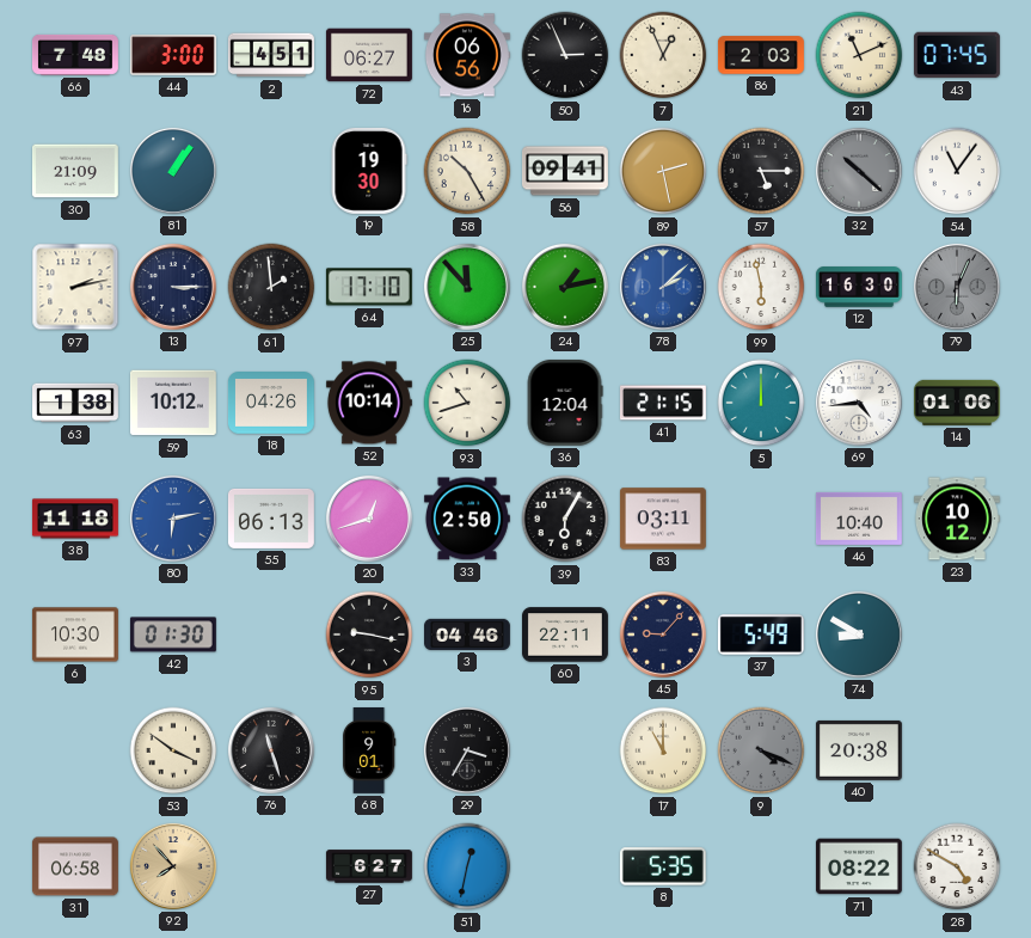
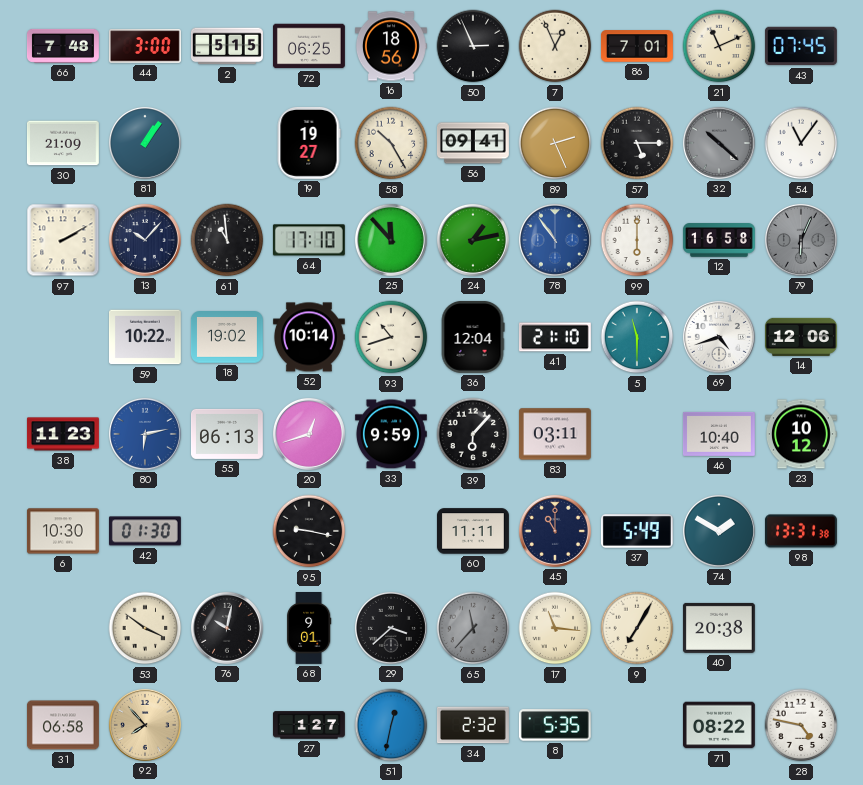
2: 4:51 -> 5:15 (227, 46)
72: 06:27 -> 06:25 (309, 46)
16: 06:56 -> 18:56 (391, 46)
86: 2:03 -> 7:01 (637, 46)
19: 19:30 -> 19:27 (309, 143)
89: 2:28 -> 2:26 (555, 143)
97: 2:13 -> 2:10 (63, 240)
13: 3:15 -> 10:07 (145, 240)
61: 1:59 -> 10:59 (227, 240)
78: 2:08 -> 10:54 (555, 240)
99: 5:58 -> 6:00 (637, 240)
12: 16:30 -> 16:58 (719, 240)
63: 1:38 -> none (76, 403)
59: 10:12 -> 10:22 (145, 337)
18: 04:26 -> 19:02 (227, 338)
41: 21:15 -> 21:10 (555, 337)
5: 12:00 -> 11:30 (637, 337)
69: 4:44 -> 4:42 (719, 337)
14: 01:06 -> 12:06 (801, 337)
38: 11:18 -> 11:23 (63, 434)
33: 2:50 -> 9:59 (391, 434)
39: 6:05 -> 6:07 (473, 434)
3: 04:46 -> none (468, 634)
60: 22:11 -> 11:11 (473, 531)
45: 9:07 -> 11:00 (555, 531)
74: 8:50 -> 1:50 (719, 531)
98: none -> 13:31 (801, 531)
76: 11:27 -> 10:02 (227, 628)
29: 3:35 -> 3:38 (391, 628)
65: none -> 11:37 (473, 628)
17: 11:00 -> 11:16 (555, 628)
9: 4:19 -> 7:05 (637, 628)
9 dial: grey -> cream (637, 628)
27: 6:27 -> 1:27 (309, 725)
34: none -> 2:32 (473, 725)
28: 4:50 -> 4:47 (801, 725)
